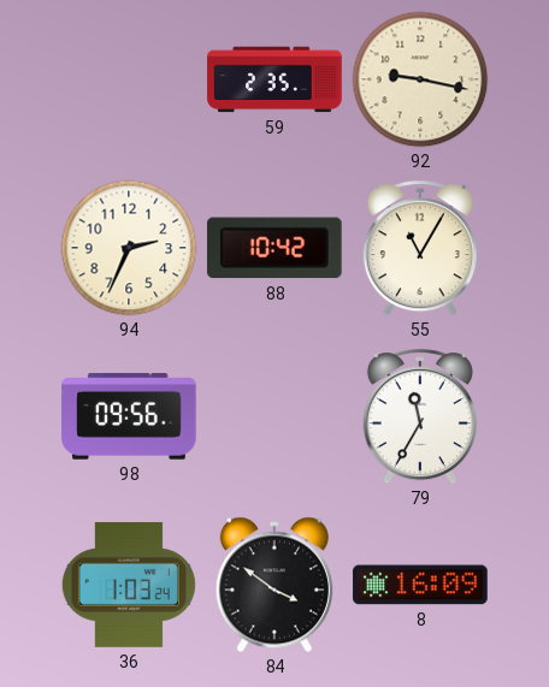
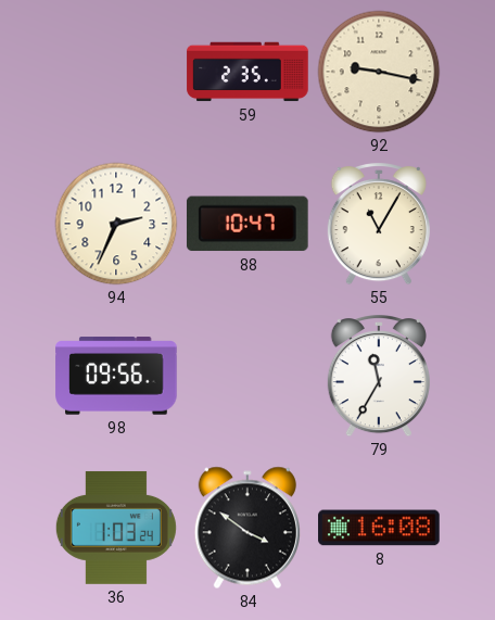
88: 10:42 -> 10:47 (247, 224)
8: 16:09 -> 16:08 (379, 528)
